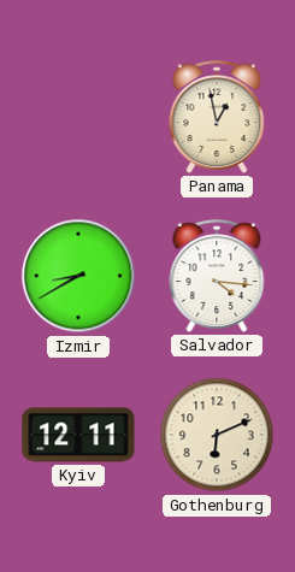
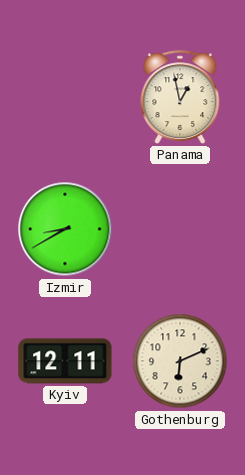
Salvador: 4:16 -> none (217, 276)
